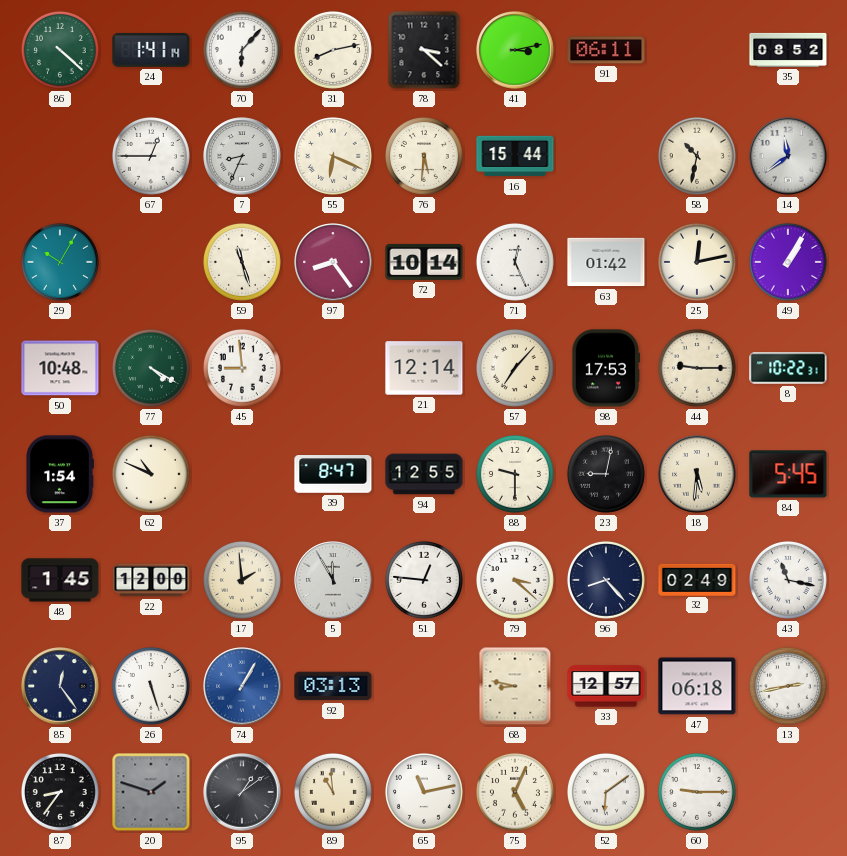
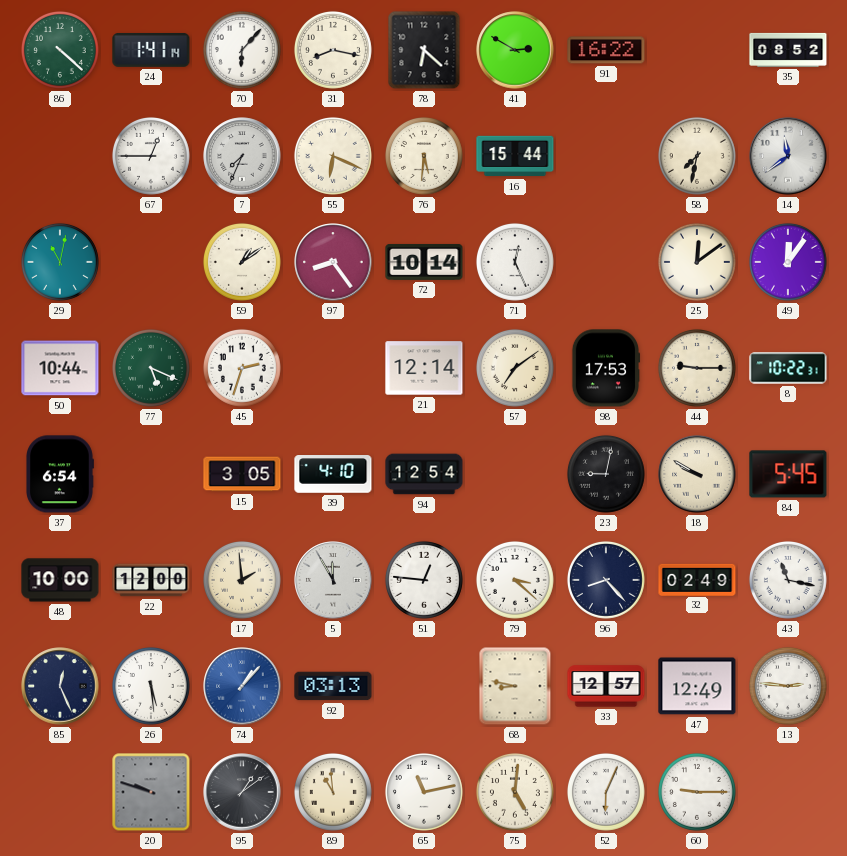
31: 8:13 -> 8:17 (333, 50)
78: 3:22 -> 6:22 (424, 50)
41: 3:13 -> 2:50 (515, 50)
91: 06:11 -> 16:22 (606, 50)
7: 8:34 -> 7:34 (242, 156)
58: 10:32 -> 7:32 (697, 156)
29: 10:05 -> 11:02 (60, 262)
59: 11:27 -> 1:09 (242, 262)
63: 01:42 -> none (606, 262)
25: 12:13 -> 12:09 (697, 262)
49: 1:05 -> 12:06 (788, 262)
50: 10:48 -> 10:44 (60, 368)
77: 4:20 -> 5:19 (151, 368)
45: 8:59 -> 2:33 (242, 368)
57: 7:07 -> 7:09 (515, 368)
37: 1:54 -> 6:54 (60, 474)
62: 10:49 -> none (151, 474)
15: none -> 3:05 (242, 474)
39: 8:47 -> 4:10 (333, 474)
94: 12:55 -> 12:54 (424, 474)
88: 9:30 -> none (515, 474)
18: 5:31 -> 9:50 (697, 474)
48: 1:45 -> 10:00 (60, 580)
85: 12:24 -> 12:26 (60, 686)
26: 5:27 -> 5:29 (151, 686)
74: 1:05 -> 1:07 (242, 686)
47: 06:18 -> 12:49 (697, 686)
13: 2:43 -> 2:46 (788, 686)
87: 8:36 -> none (60, 792)
20: 1:48 -> 9:48 (151, 792)
75: 5:04 -> 5:01 (515, 792)
52: 6:09 -> 6:04 (606, 792)
